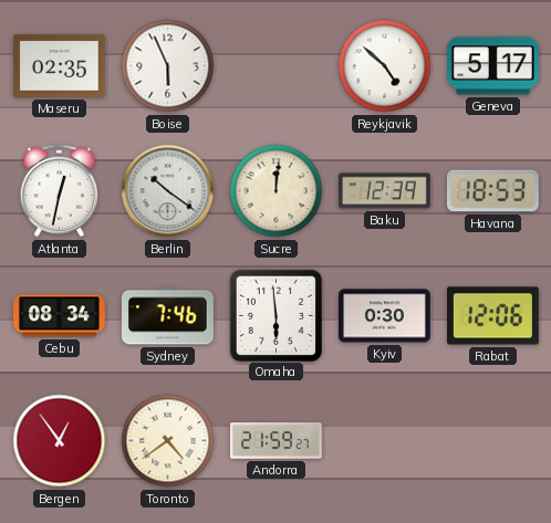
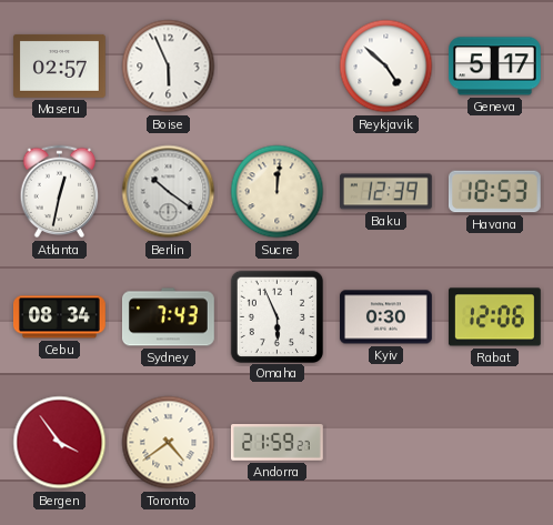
Maseru: 02:35 -> 02:57 (60, 65)
Sydney: 7:46 -> 7:43 (168, 317)
Omaha: 5:59 -> 5:56 (276, 316)
Bergen: 12:54 -> 3:54 (60, 443)
